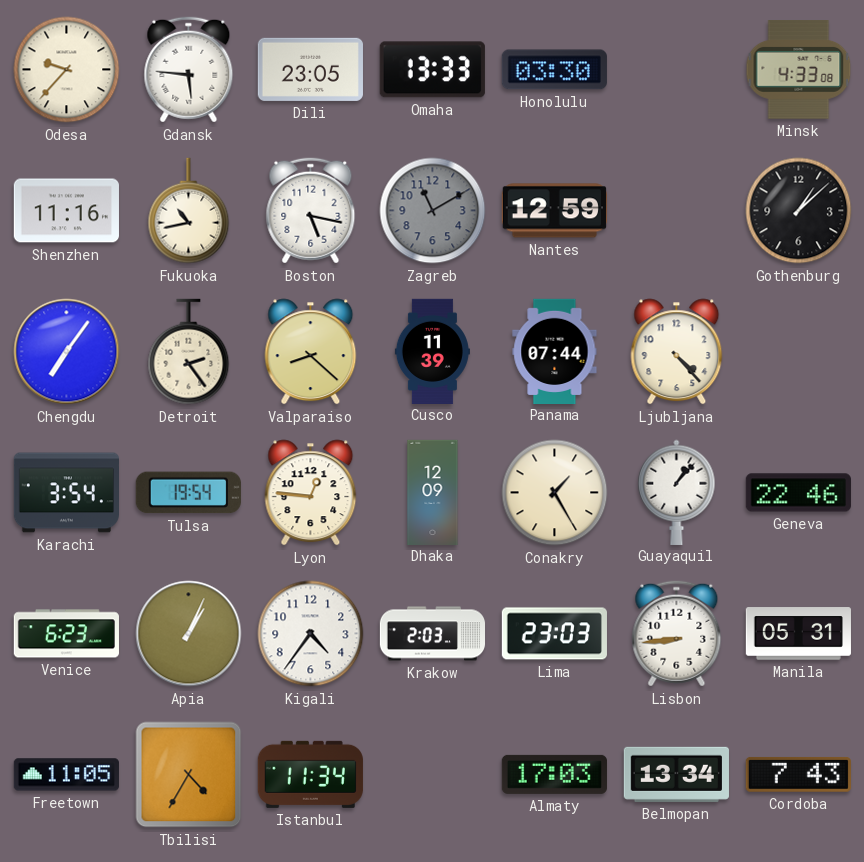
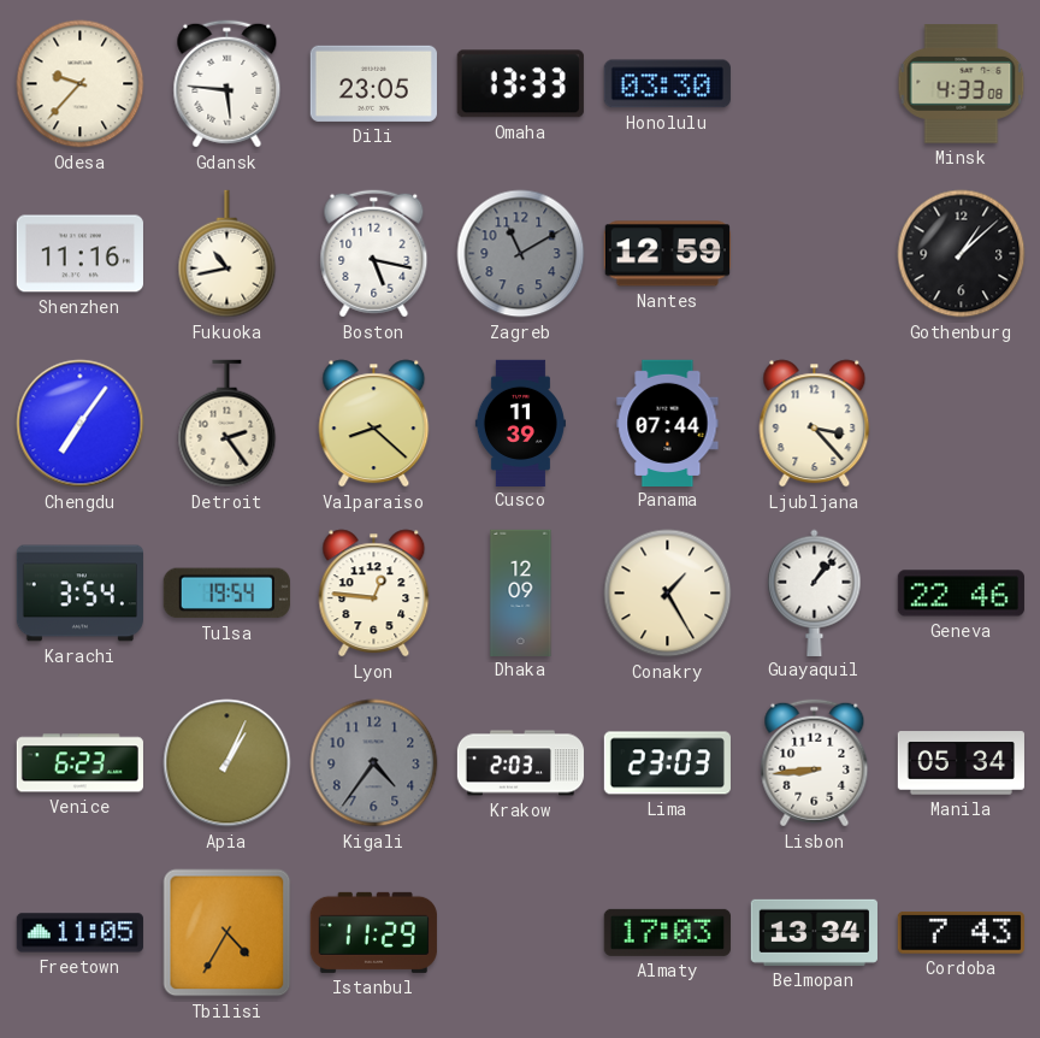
Ljubljana: 4:23 -> 3:23 (815, 424)
Kigali dial: white -> grey (374, 763)
Manila: 05:31 -> 05:34 (961, 763)
Istanbul: 11:34 -> 11:29 (373, 932)
